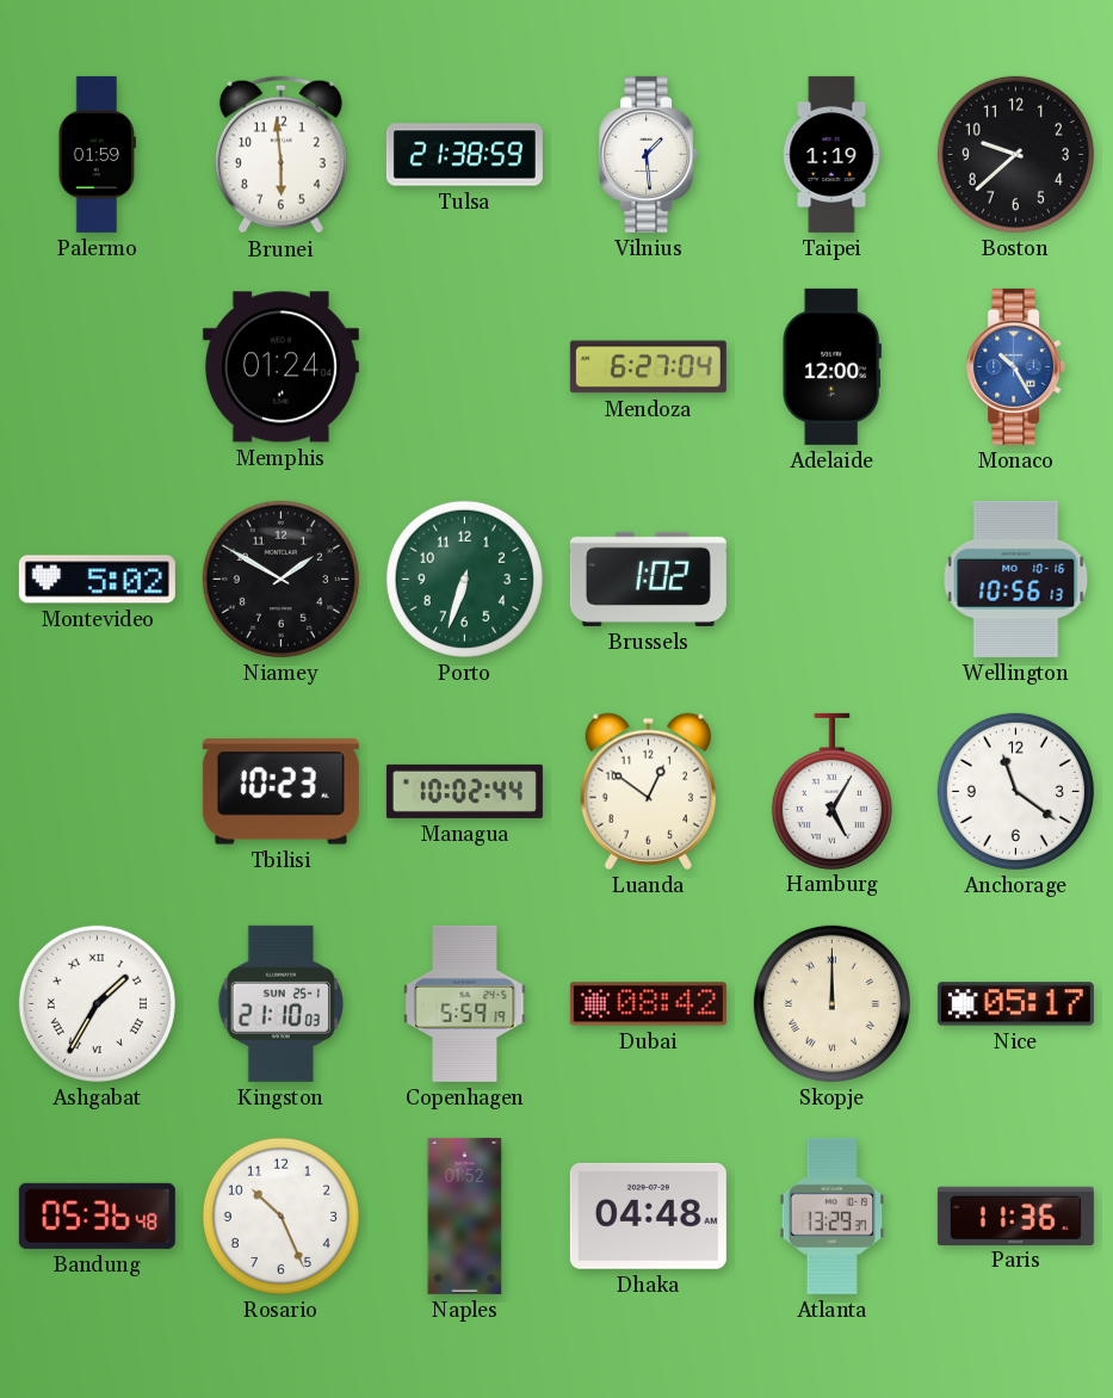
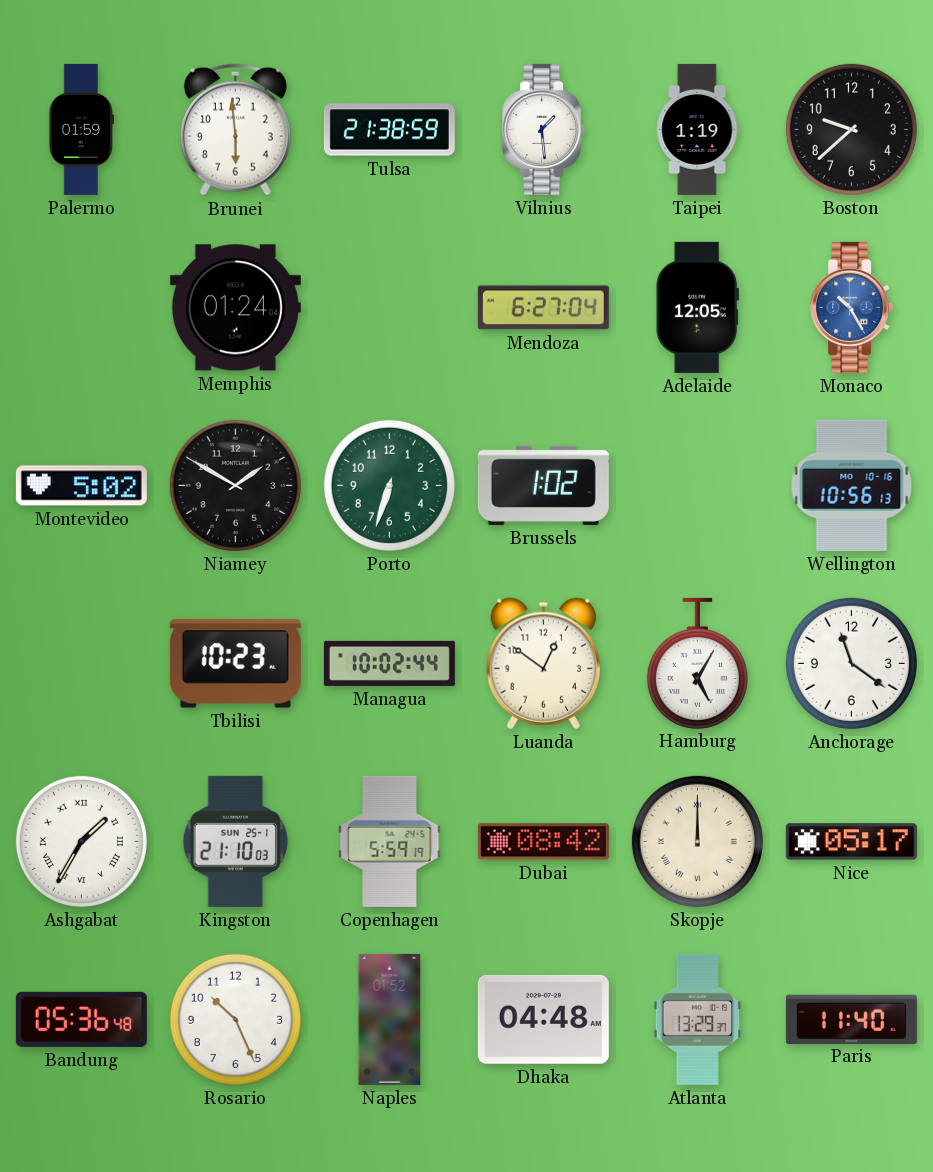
Adelaide: 12:00 -> 12:05 (697, 307)
Paris: 11:36 -> 11:40 (851, 1019)
